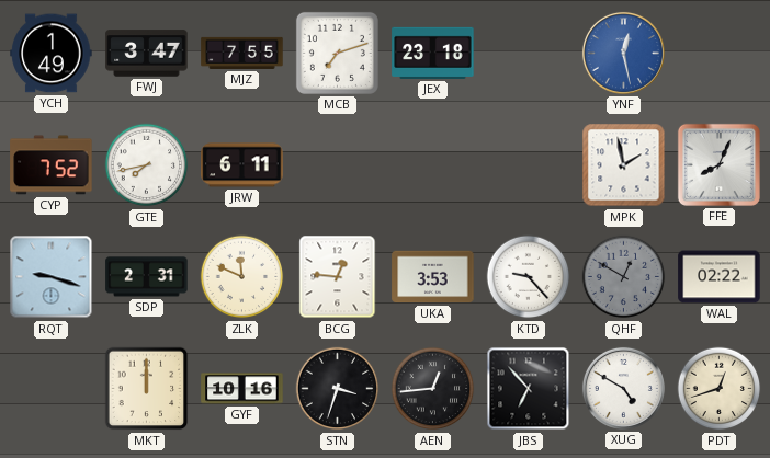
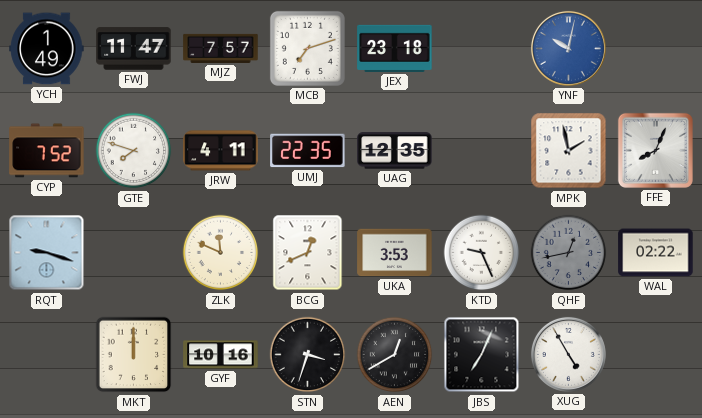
FWJ: 3:47 -> 11:47 (134, 49)
MJZ: 7:55 -> 7:57 (221, 48)
YNF: 12:28 -> 10:02 (568, 48)
GTE: 7:43 -> 7:48 (134, 151)
JRW: 6:11 -> 4:11 (221, 151)
UMJ: none -> 22:35 (308, 151)
UAG: none -> 12:35 (395, 151)
SDP: 2:31 -> none (147, 277)
BCG: 12:46 -> 12:41 (308, 253)
KTD: 9:23 -> 9:26 (482, 253)
QHF: 12:50 -> 12:43 (569, 253)
AEN: 12:44 -> 12:40 (395, 355)
JBS: 6:53 -> 7:04 (482, 355)
XUG: 4:50 -> 4:55 (568, 354)
PDT: 12:42 -> none (720, 389)
